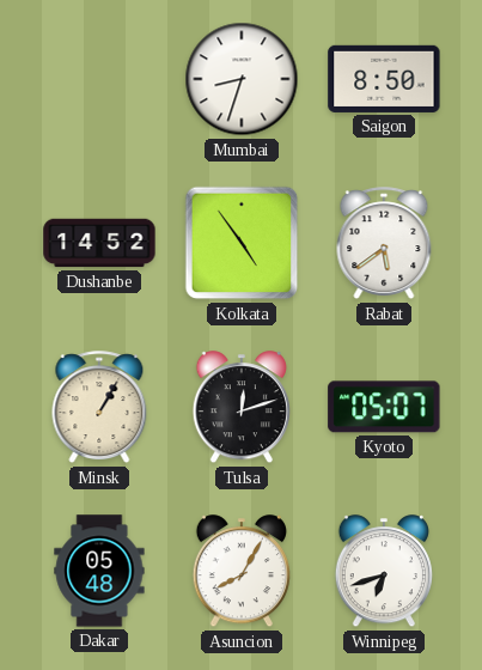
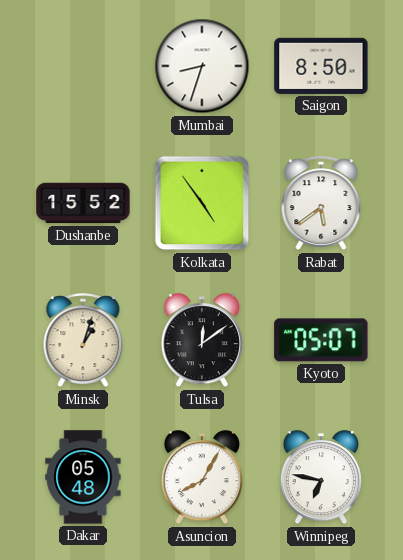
Dushanbe: 14:52 -> 15:52 (83, 203)
Minsk: 1:05 -> 1:03 (83, 341)
Tulsa: 12:12 -> 12:09 (202, 341)
Winnipeg: 6:42 -> 6:47 (321, 478)
